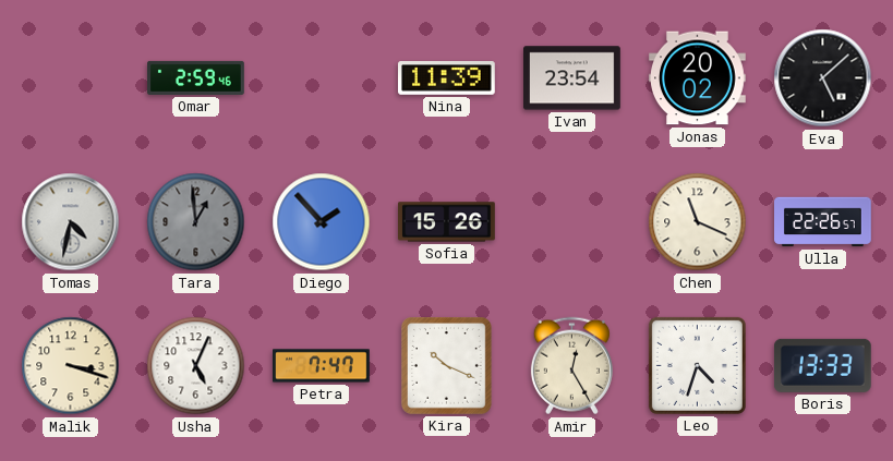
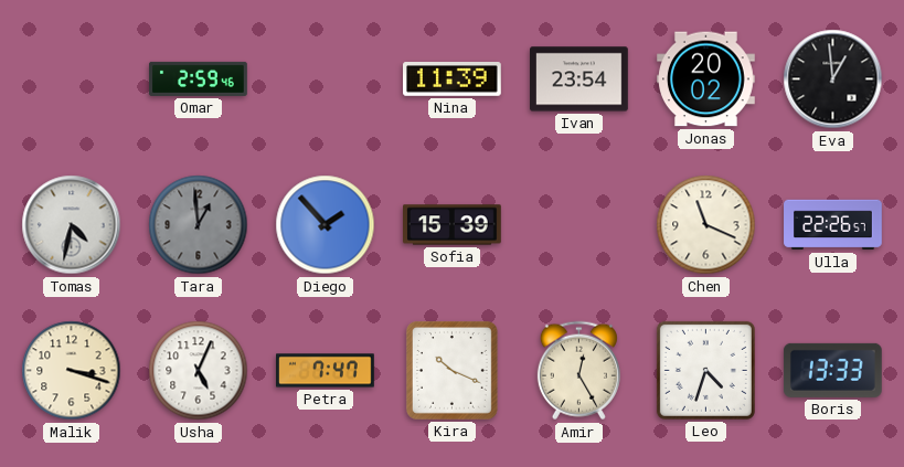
Eva: 5:08 -> 12:59 (833, 79)
Sofia: 15:26 -> 15:39 (453, 225)
